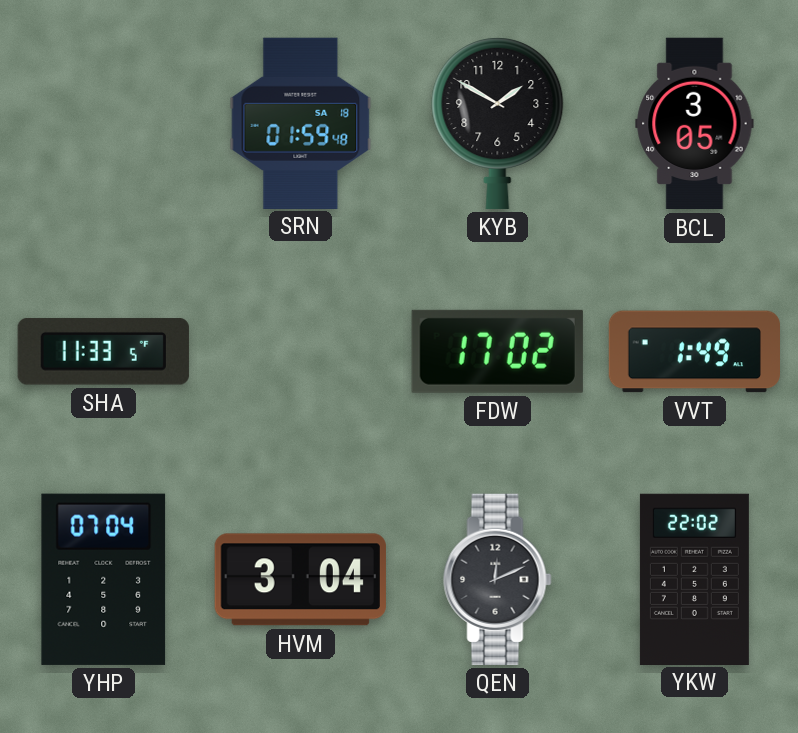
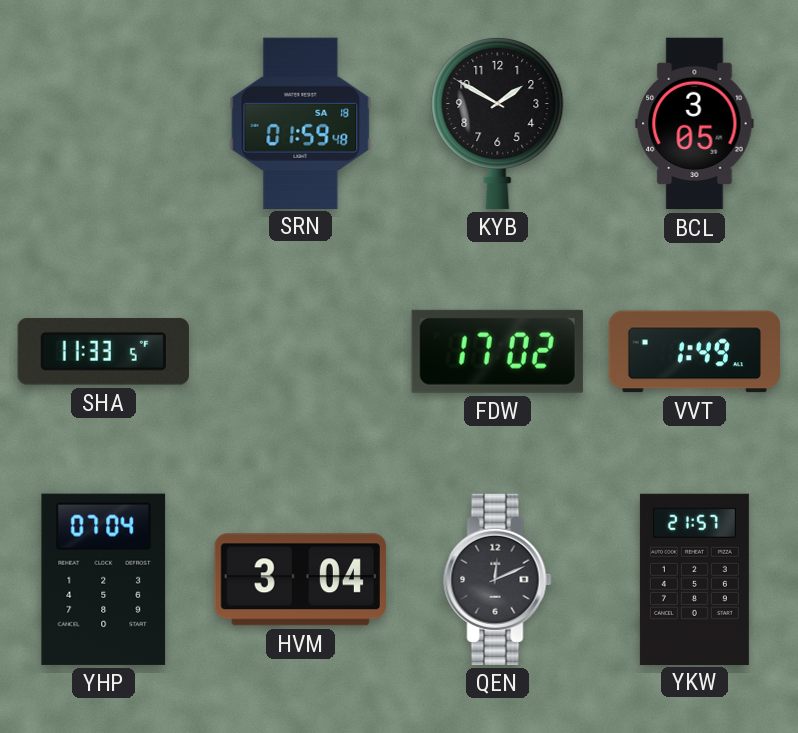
YKW: 22:02 -> 21:57 (694, 579)
